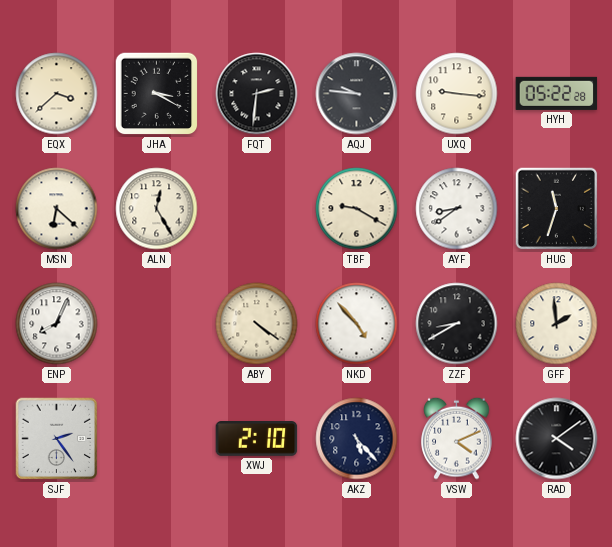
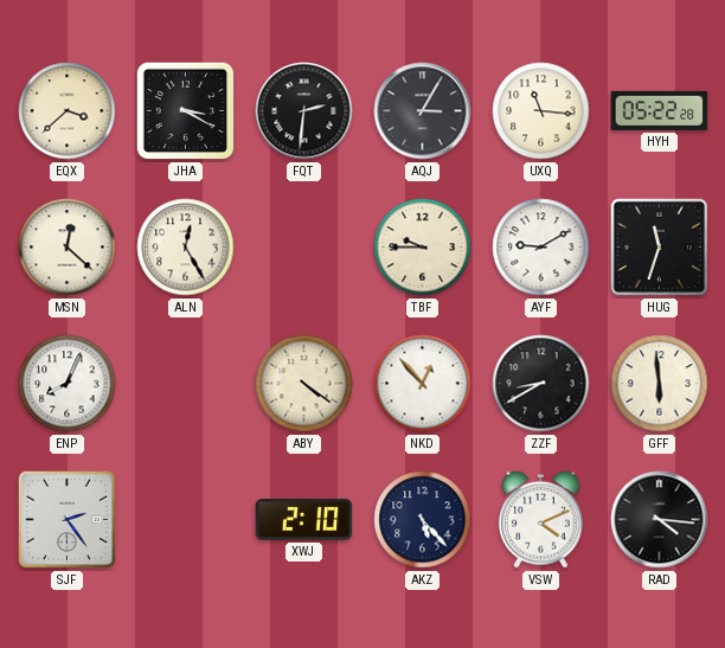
AQJ: 9:46 -> 3:05 (423, 111)
UXQ: 9:16 -> 11:16 (541, 111)
MSN: 6:22 -> 12:22 (68, 248)
TBF: 9:20 -> 9:45 (423, 248)
AYF: 8:39 -> 9:10 (541, 248)
NKD: 4:53 -> 12:53 (423, 384)
GFF: 1:59 -> 5:59 (660, 384)
RAD: 4:09 -> 4:16 (660, 520)
